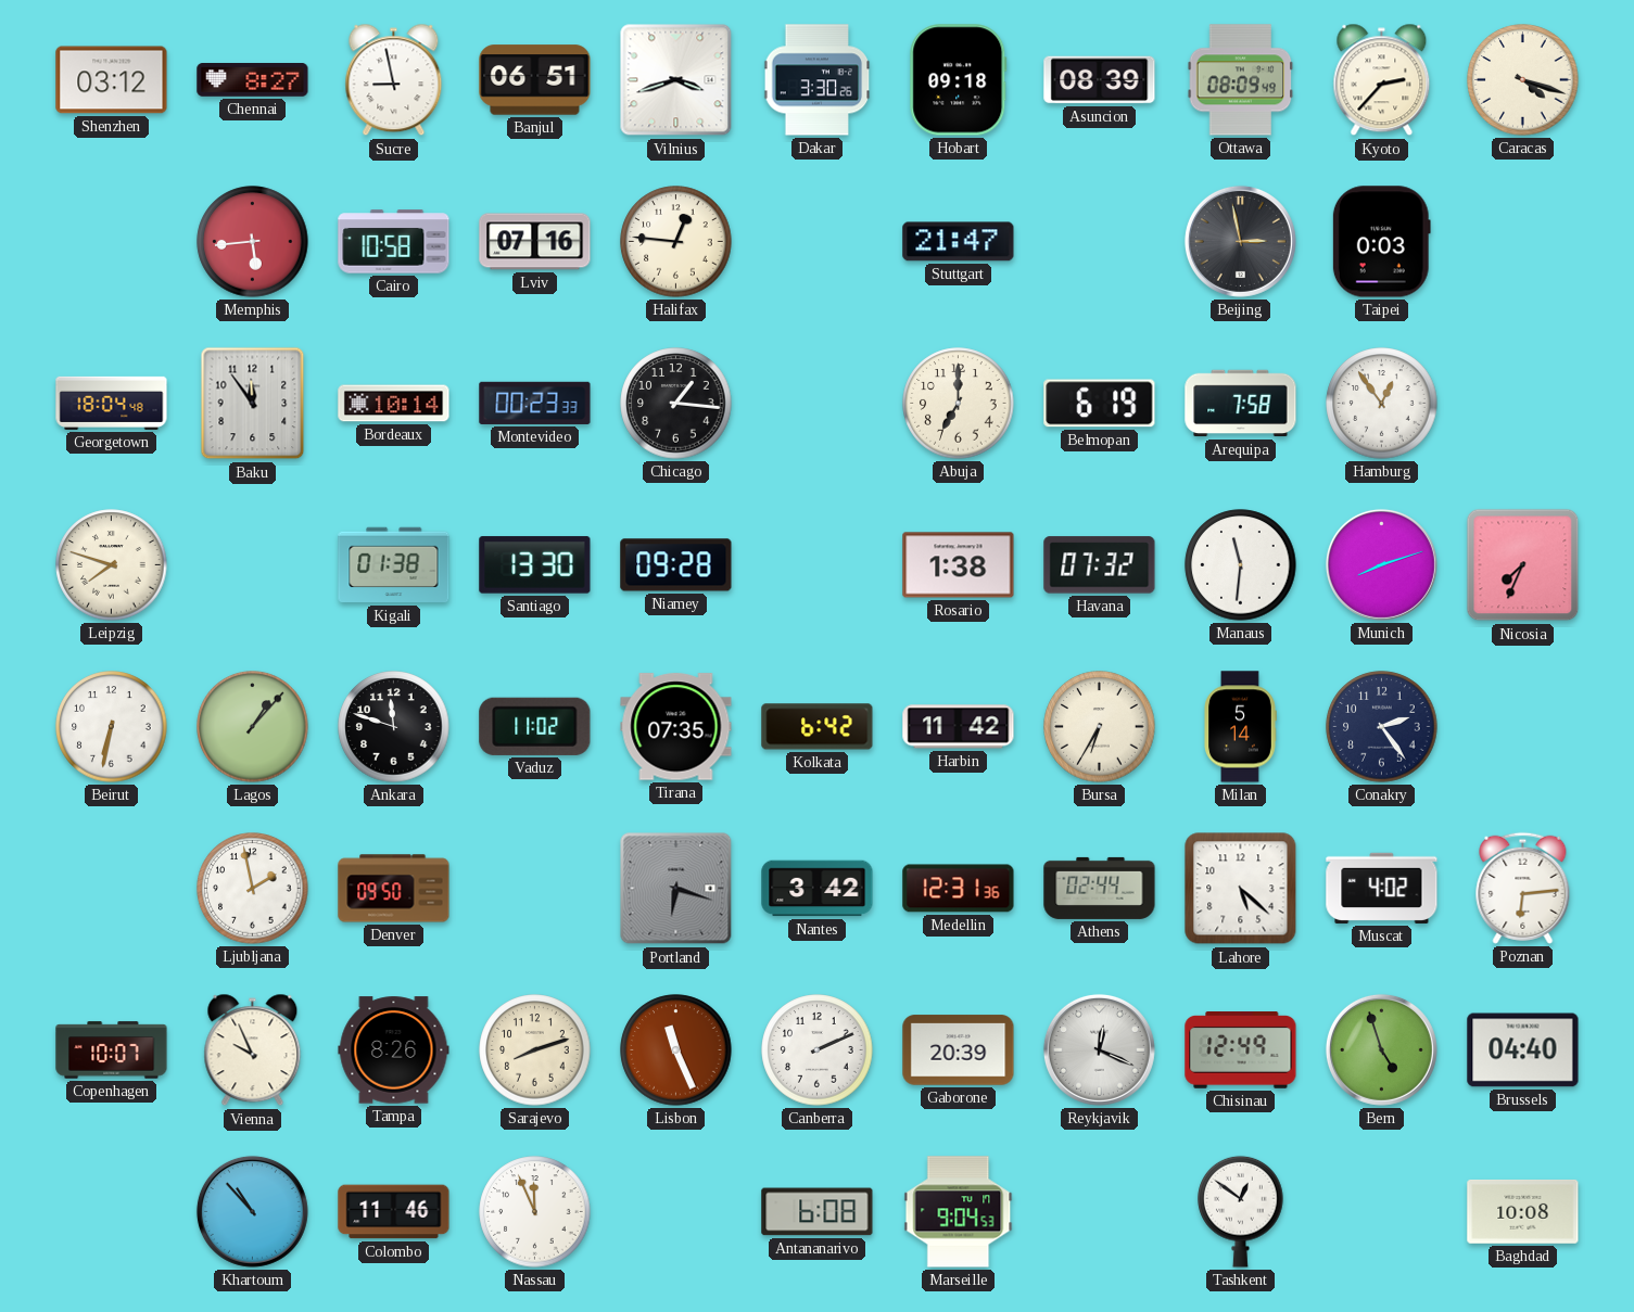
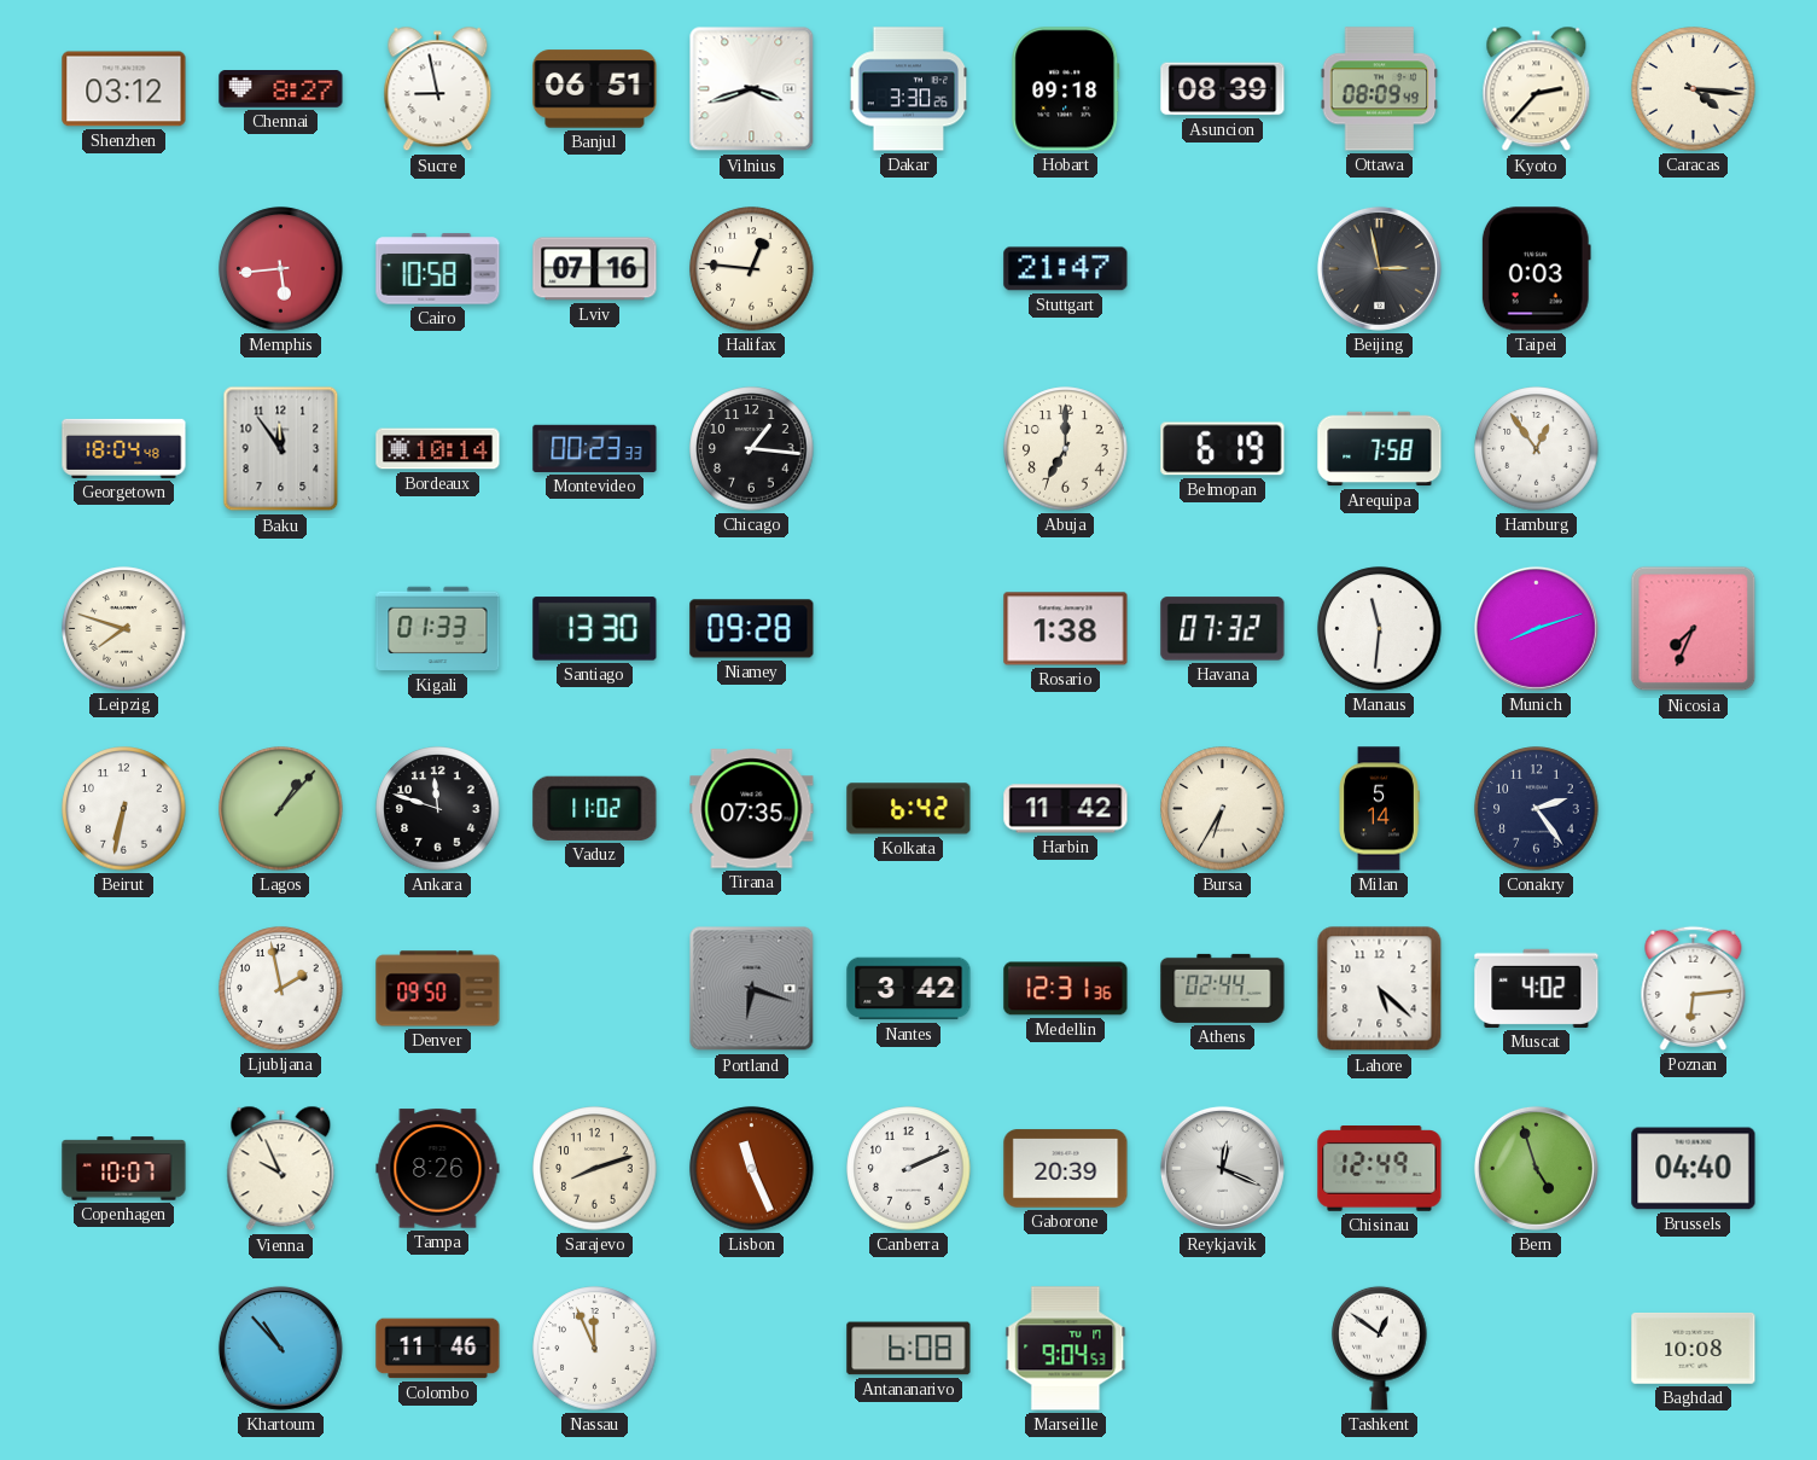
Caracas: 4:18 -> 4:16 (1694, 89)
Kigali: 01:38 -> 01:33 (438, 629)
